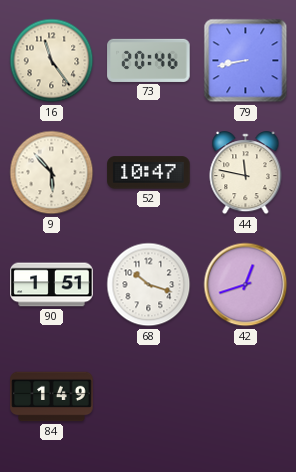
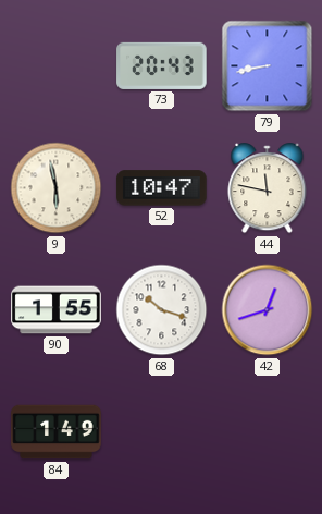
16: 11:24 -> none (52, 61)
73: 20:46 -> 20:43 (162, 65)
9: 5:53 -> 5:58 (57, 188)
90: 1:51 -> 1:55 (57, 310)
